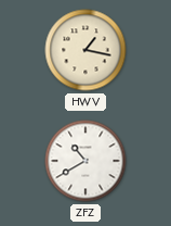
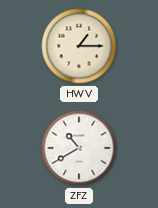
HWV: 1:17 -> 1:15 (79, 46)
